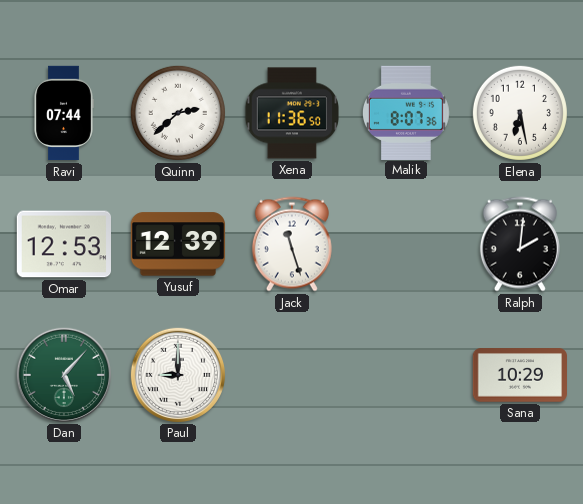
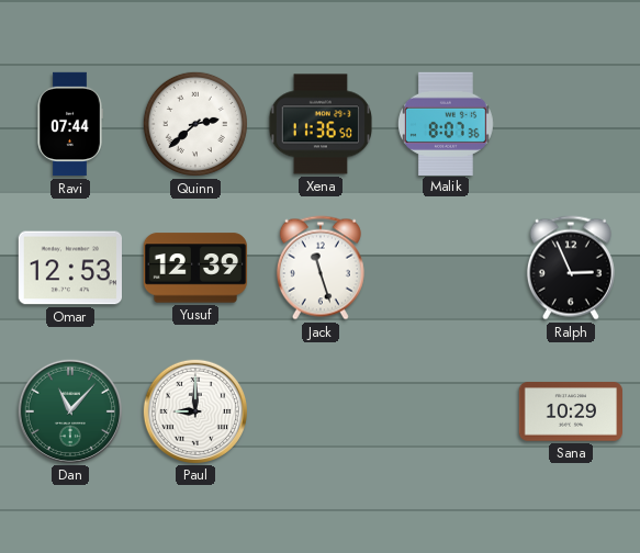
Elena: 6:28 -> none (520, 113)
Ralph: 2:01 -> 2:56 (571, 268)
Dan: 5:07 -> 11:07 (69, 410)
